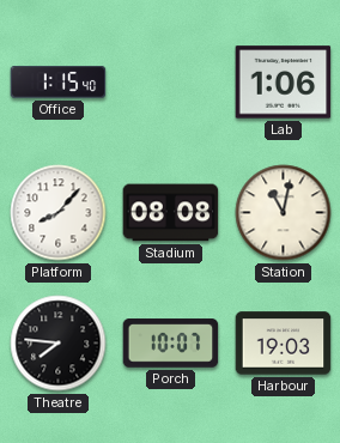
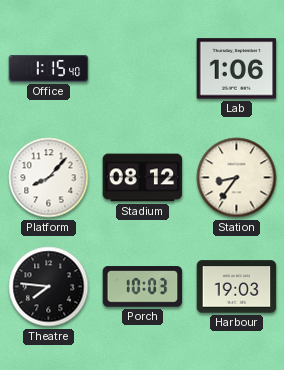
Stadium: 08:08 -> 08:12 (143, 178)
Station: 11:02 -> 8:36 (237, 178)
Porch: 10:07 -> 10:03 (143, 287)
